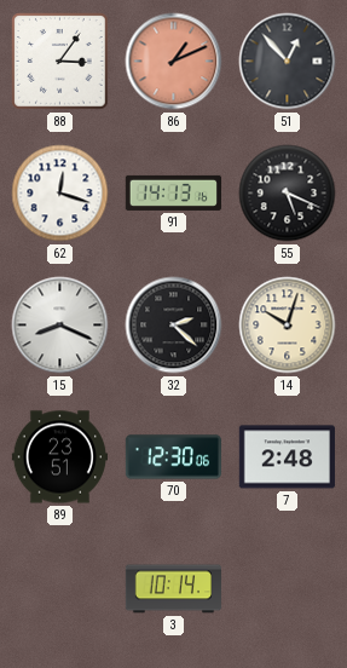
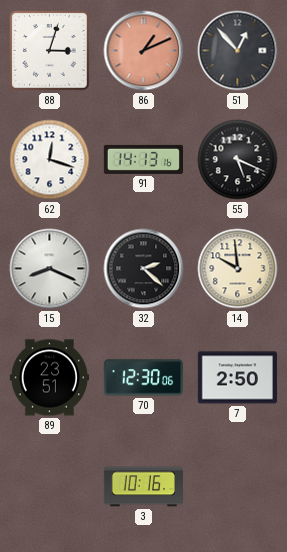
88: 3:06 -> 3:03 (50, 51)
14: 10:03 -> 9:59 (238, 269)
7: 2:48 -> 2:50 (237, 378)
3: 10:14 -> 10:16 (143, 487)
